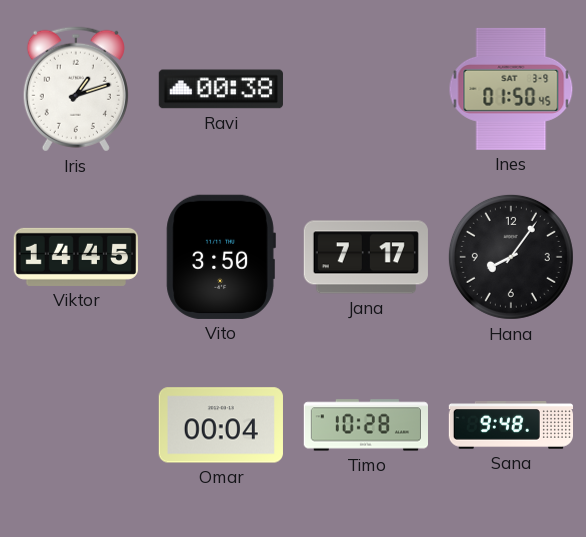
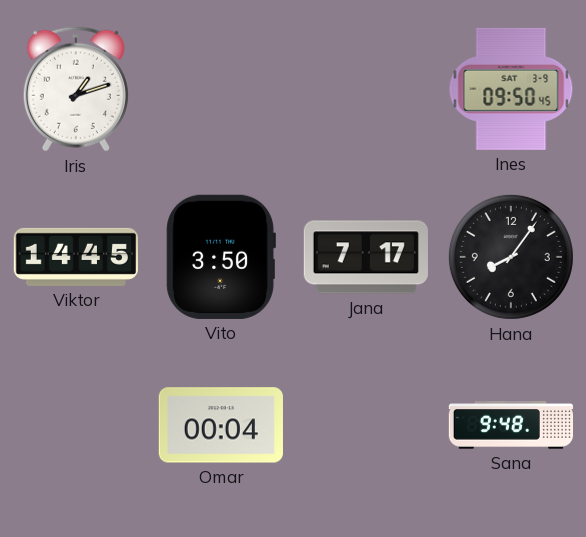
Ravi: 00:38 -> none (221, 89)
Ines: 01:50 -> 09:50 (511, 89)
Timo: 10:28 -> none (365, 425)
